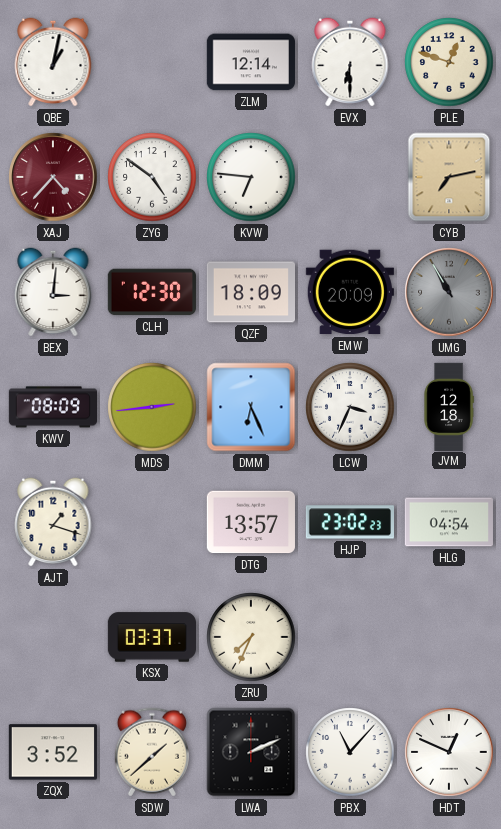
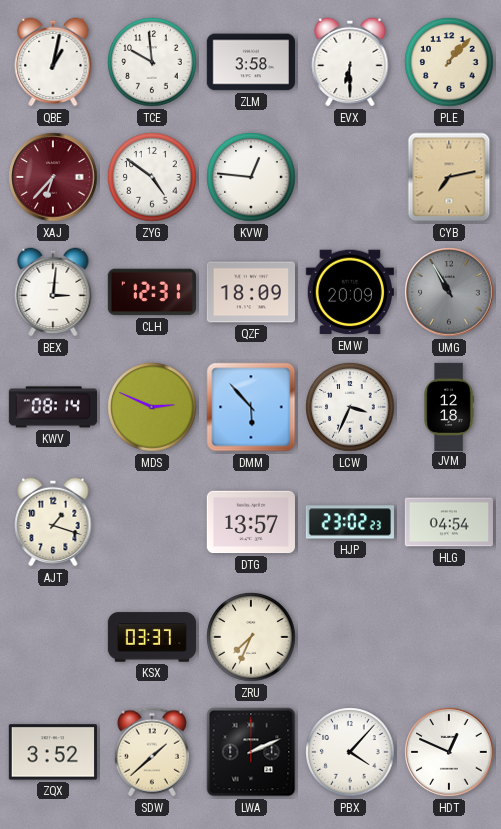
TCE: none -> 9:59 (152, 62)
ZLM: 12:14 -> 3:58 (251, 62)
PLE: 12:48 -> 1:07 (449, 62)
XAJ: 4:37 -> 6:37 (53, 177)
KVW: 6:46 -> 12:46 (251, 177)
CLH: 12:30 -> 12:31 (152, 292)
KWV: 08:09 -> 08:14 (52, 407)
MDS: 2:44 -> 2:49 (152, 407)
DMM: 6:26 -> 5:53 (251, 407)
PBX: 11:07 -> 4:07 (350, 752)
